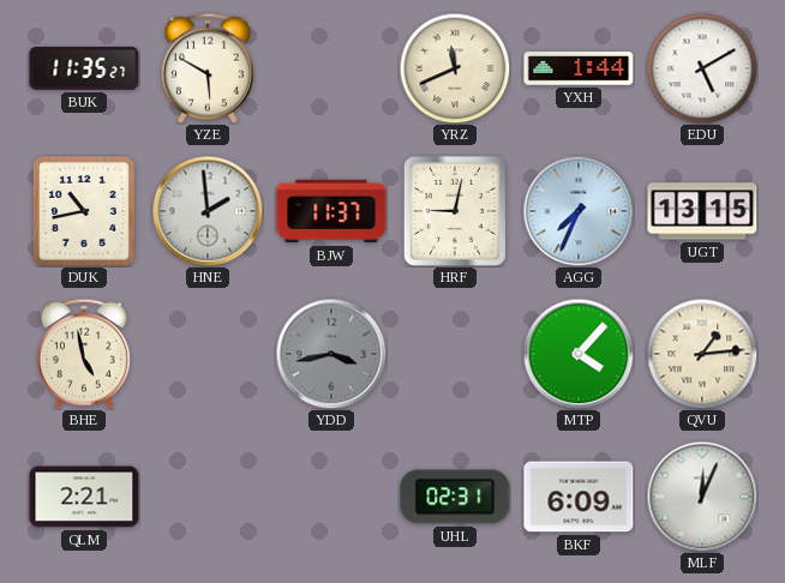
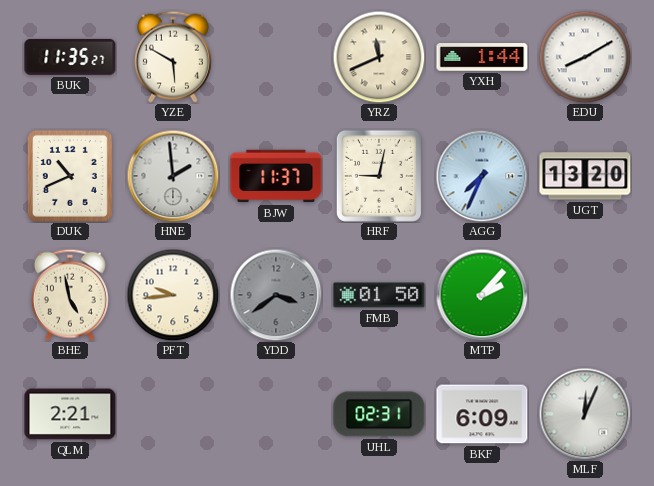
EDU: 5:10 -> 8:10 (585, 57)
DUK: 10:43 -> 10:41 (70, 176)
UGT: 13:15 -> 13:20 (585, 176)
PFT: none -> 9:44 (173, 295)
YDD: 3:43 -> 3:39 (276, 295)
FMB: none -> 01:50 (379, 295)
MTP: 4:07 -> 2:07 (482, 295)
QVU: 1:14 -> none (702, 354)
